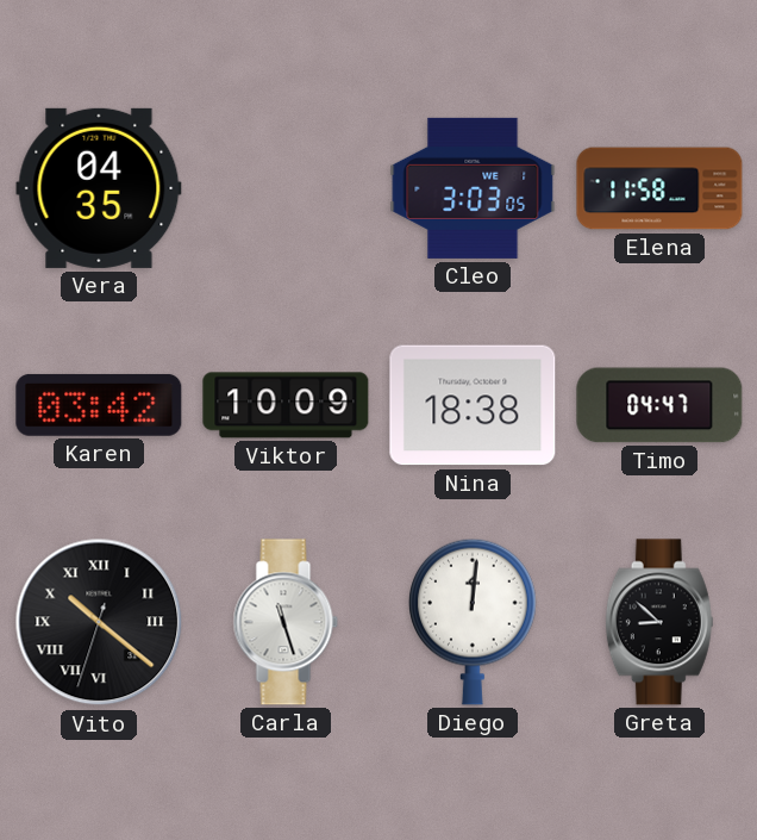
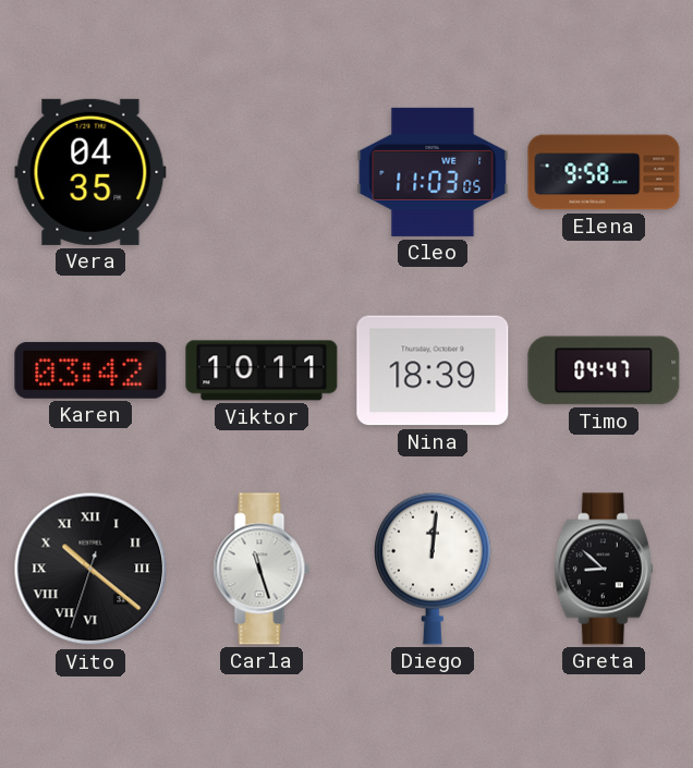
Cleo: 3:03 -> 11:03 (433, 172)
Elena: 11:58 -> 9:58 (604, 172)
Viktor: 10:09 -> 10:11 (262, 370)
Nina: 18:38 -> 18:39 (433, 370)
